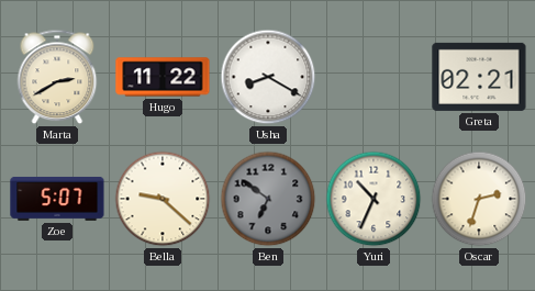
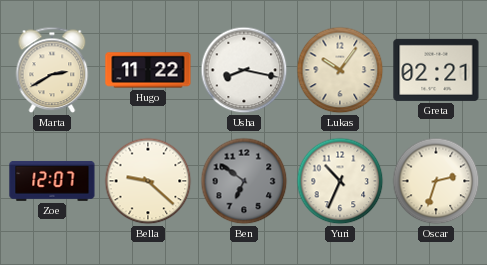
Usha: 8:20 -> 8:17 (244, 70)
Lukas: none -> 10:06 (340, 70)
Zoe: 5:07 -> 12:07 (52, 181)
